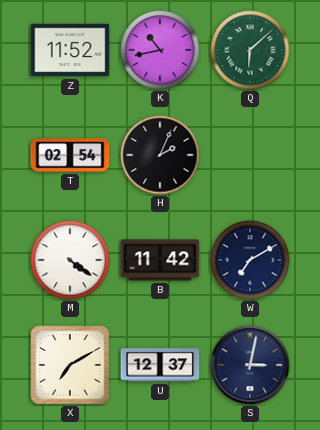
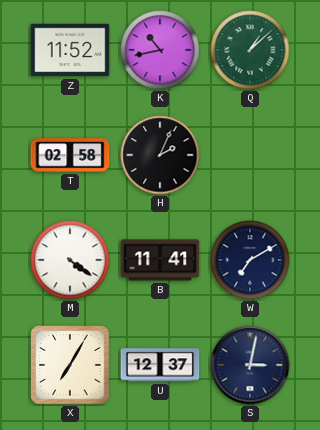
Q: 6:08 -> 1:08 (250, 50)
T: 02:54 -> 02:58 (70, 155)
B: 11:42 -> 11:41 (160, 260)
X: 7:10 -> 7:05 (70, 365)
